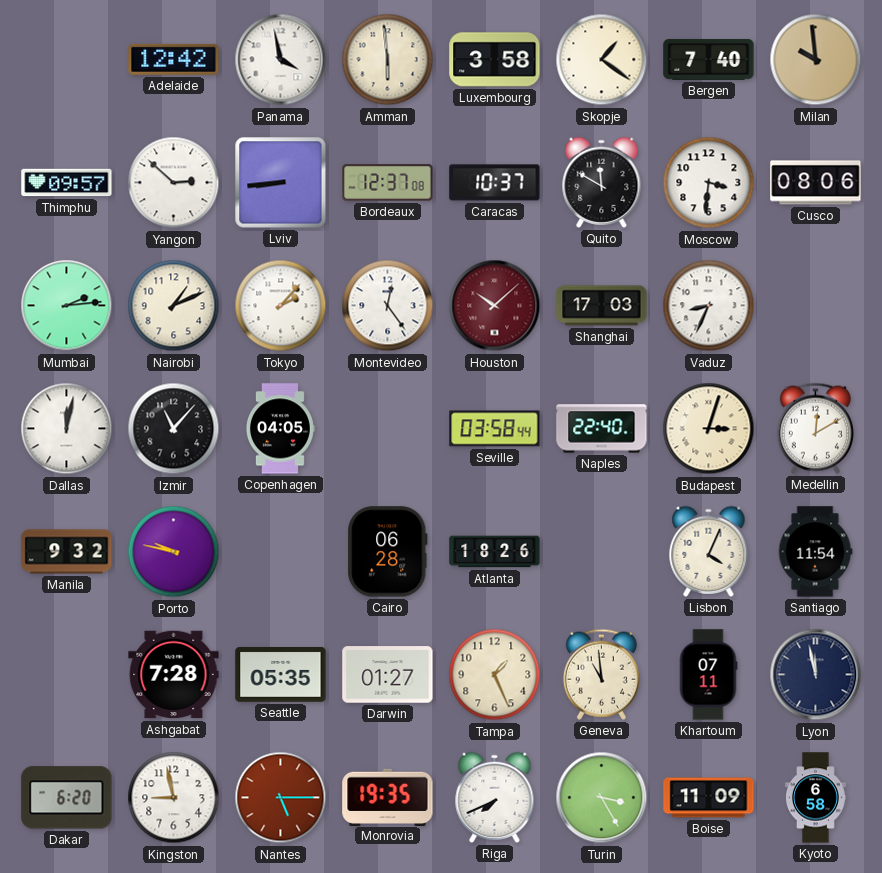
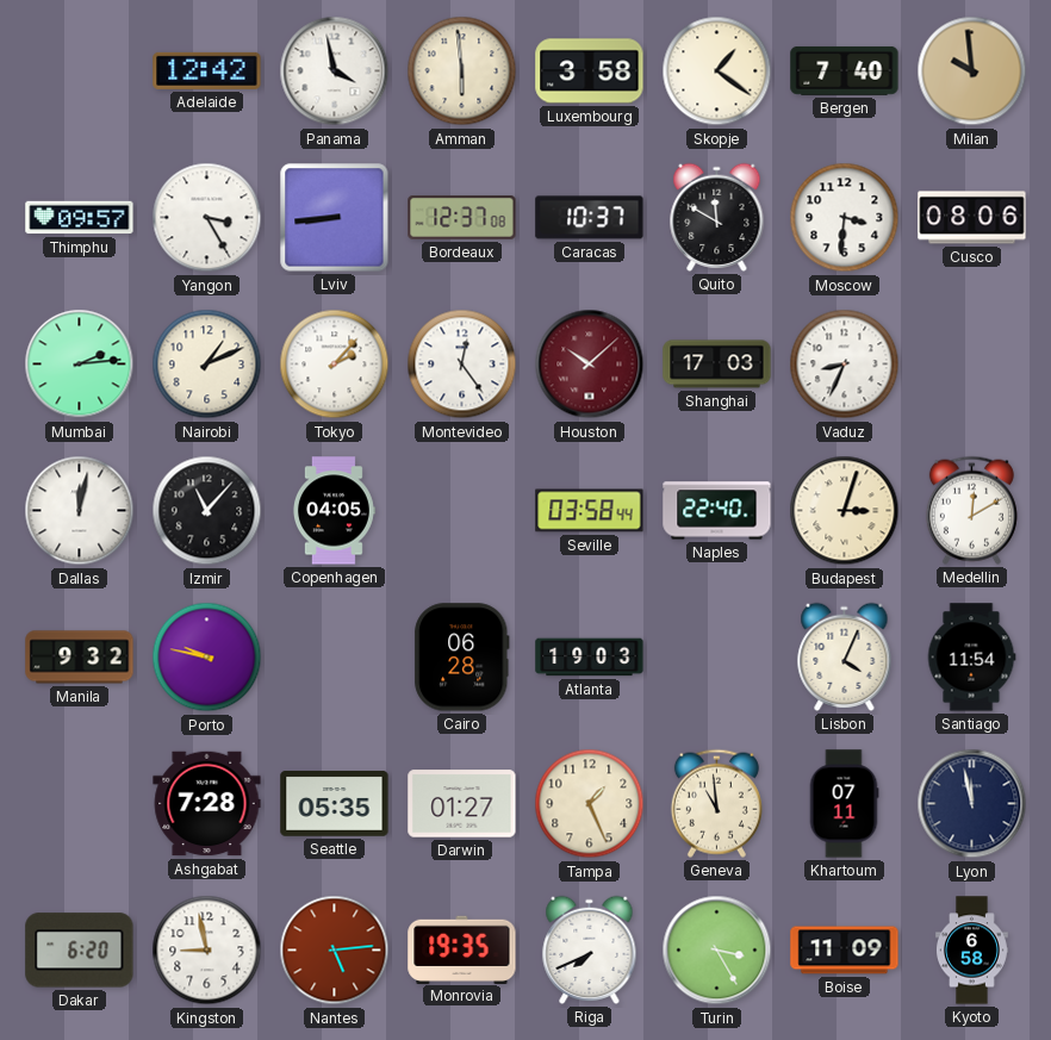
Yangon: 2:52 -> 3:25 (207, 218)
Atlanta: 18:26 -> 19:03 (590, 658)
Nantes: 5:15 -> 5:14 (335, 951)
